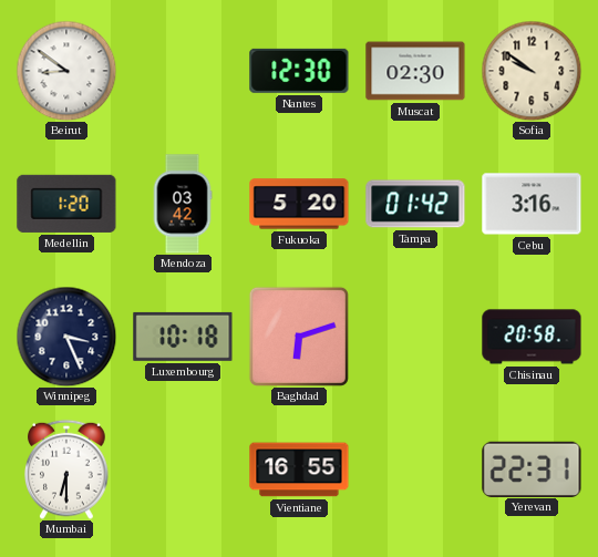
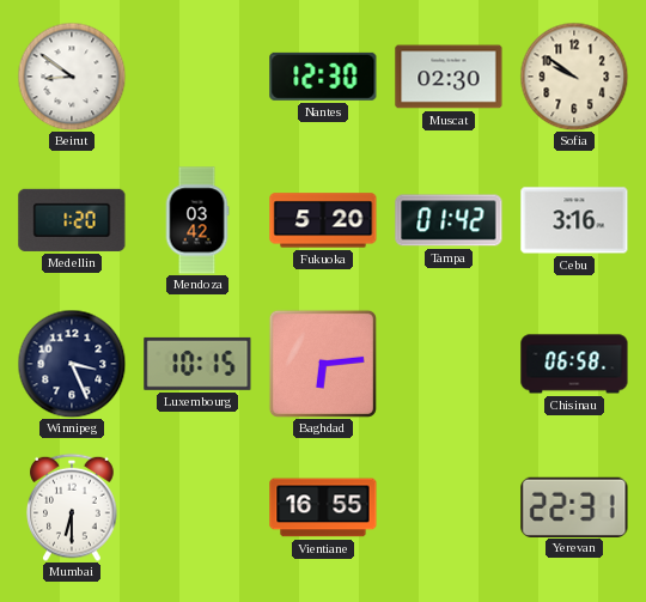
Luxembourg: 10:18 -> 10:15 (197, 364)
Baghdad: 6:12 -> 6:14 (323, 364)
Chisinau: 20:58 -> 06:58 (574, 364)
